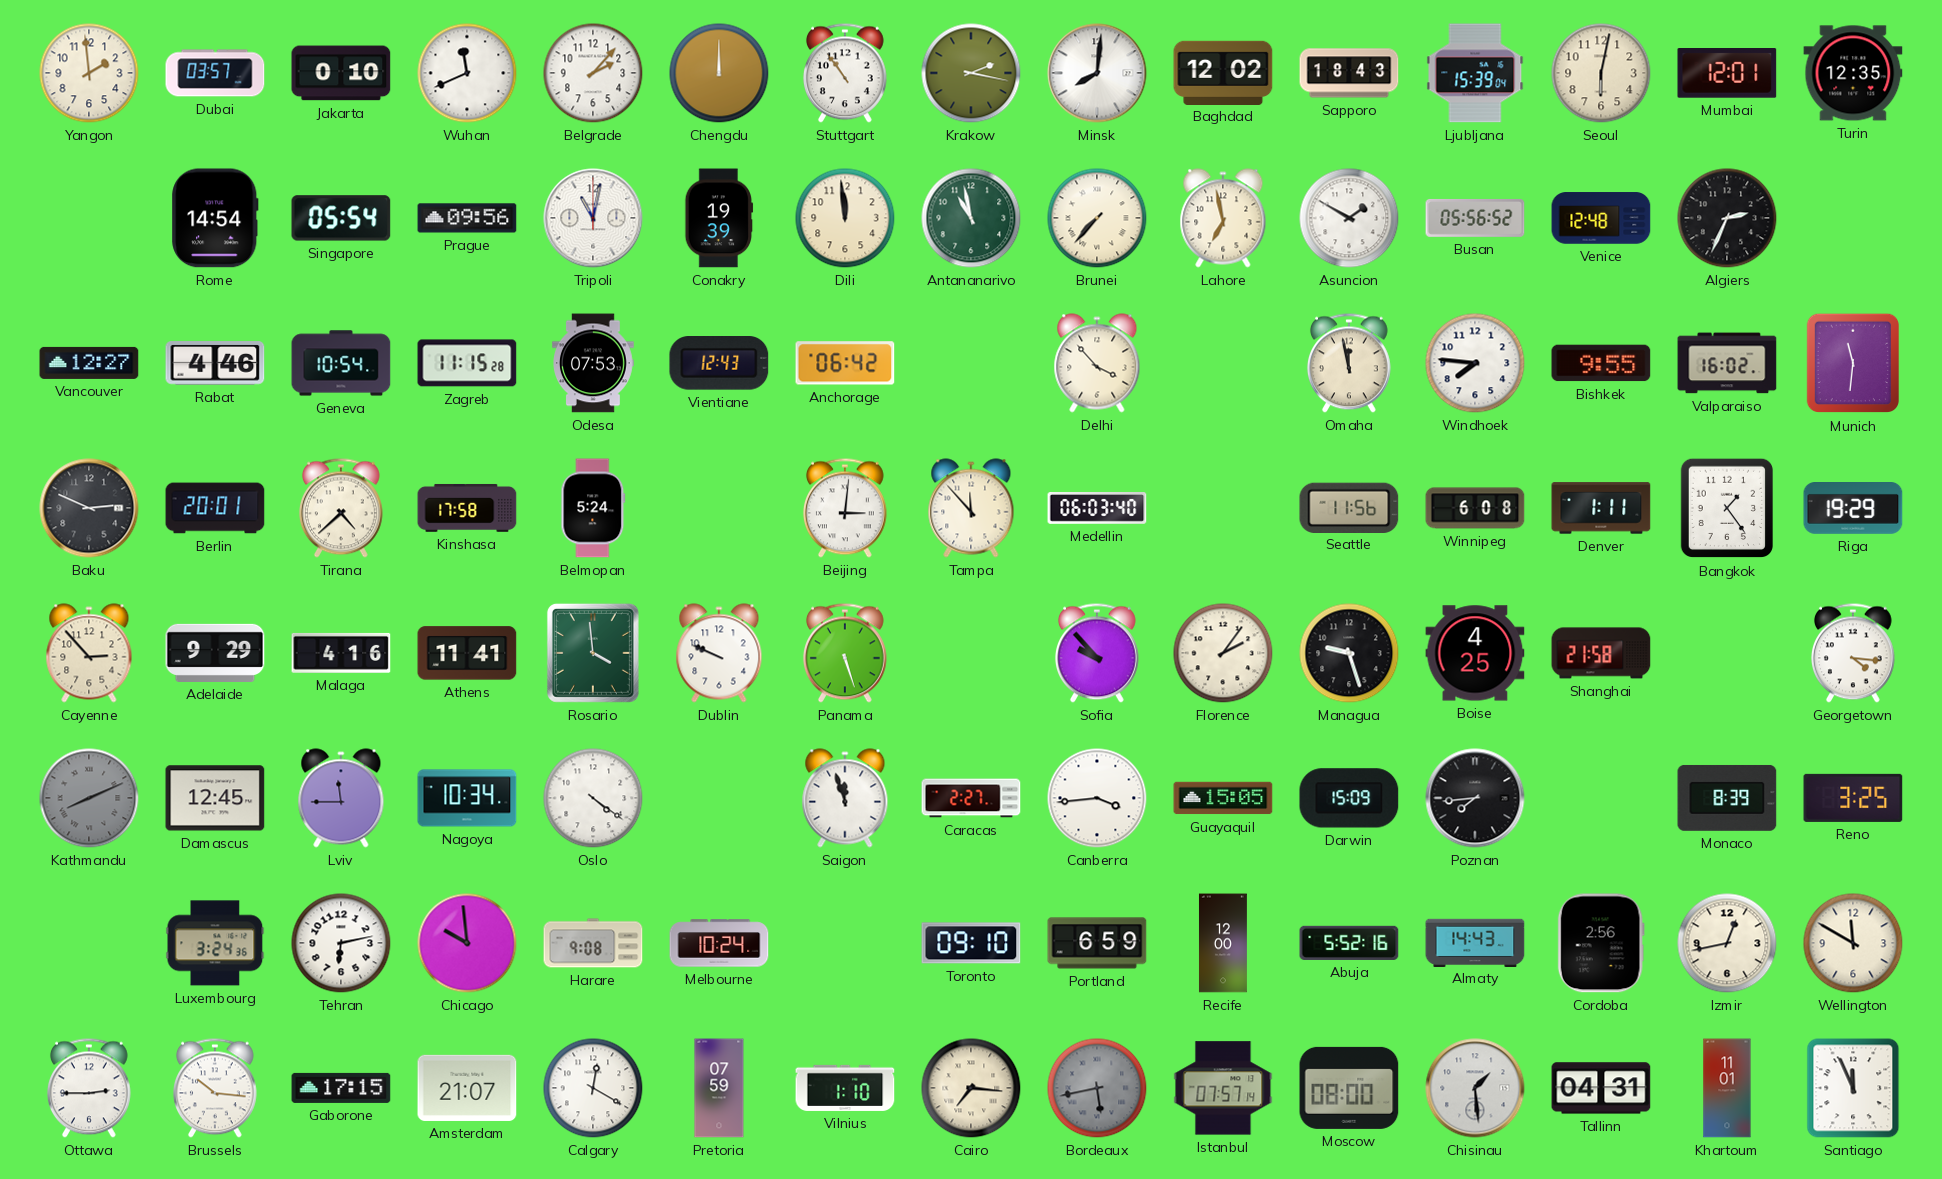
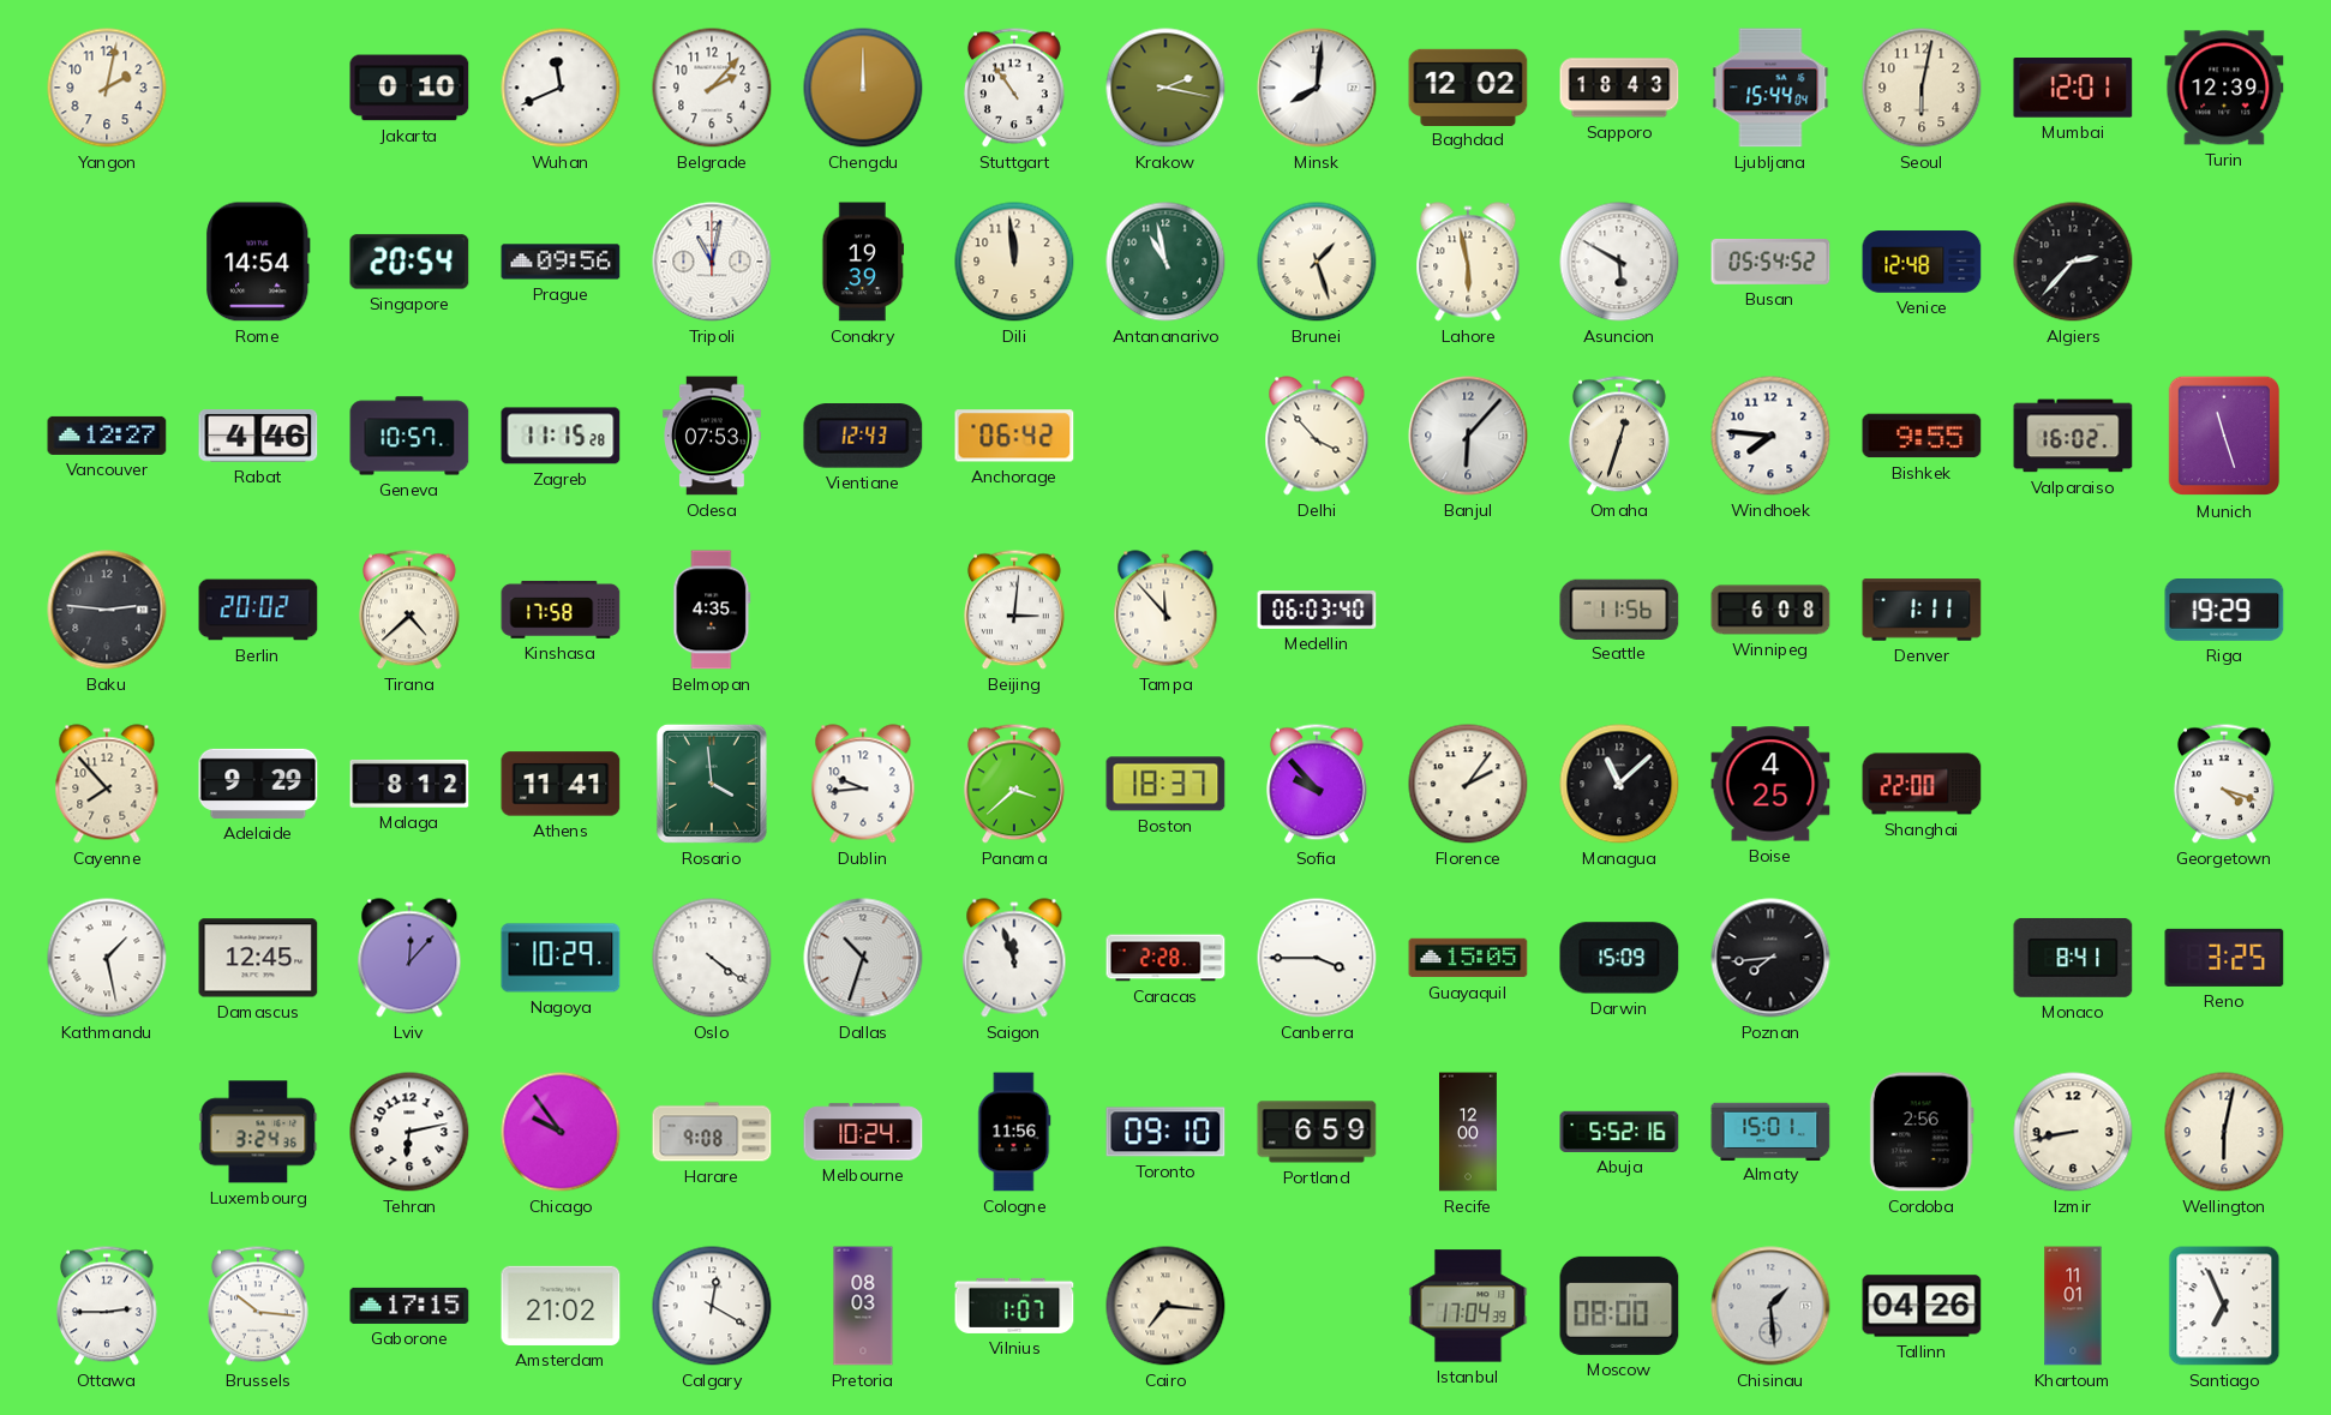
Yangon: 1:59 -> 2:02 (107, 88)
Dubai: 03:57 -> none (215, 73)
Ljubljana: 15:39 -> 15:44 (1770, 88)
Turin: 12:35 -> 12:39 (2224, 88)
Singapore: 05:54 -> 20:54 (409, 262)
Brunei: 7:37 -> 1:27 (1317, 262)
Lahore: 6:58 -> 5:58 (1468, 262)
Asuncion: 1:50 -> 5:50 (1619, 262)
Busan: 05:56 -> 05:54 (1770, 262)
Algiers: 2:34 -> 2:37 (2073, 262)
Geneva: 10:54 -> 10:57 (409, 436)
Banjul: none -> 6:07 (1468, 436)
Omaha: 11:58 -> 12:33 (1619, 436)
Munich: 11:31 -> 11:27 (2223, 436)
Baku: 2:49 -> 2:46 (107, 610)
Berlin: 20:01 -> 20:02 (258, 610)
Belmopan: 5:24 -> 4:35 (712, 610)
Bangkok: 1:24 -> none (1726, 508)
Cayenne: 2:53 -> 7:53 (107, 784)
Malaga: 4:16 -> 8:12 (409, 784)
Dublin: 9:49 -> 9:44 (863, 784)
Panama: 5:27 -> 3:38 (1014, 784)
Boston: none -> 18:37 (1165, 784)
Managua: 9:27 -> 11:08 (1619, 784)
Shanghai: 21:58 -> 22:00 (1922, 784)
Georgetown: 4:16 -> 4:18 (2224, 784)
Kathmandu: 8:11 -> 1:28 (107, 958)
Kathmandu dial: grey -> white (107, 958)
Lviv: 11:45 -> 12:07 (409, 958)
Nagoya: 10:34 -> 10:29 (561, 958)
Dallas: none -> 10:33 (863, 958)
Caracas: 2:27 -> 2:28 (1165, 958)
Canberra: 3:44 -> 3:45 (1317, 958)
Monaco: 8:39 -> 8:41 (2073, 958)
Chicago: 9:59 -> 9:54 (561, 1132)
Cologne: none -> 11:56 (1014, 1132)
Almaty: 14:43 -> 15:01 (1770, 1131)
Izmir: 12:43 -> 8:43 (2073, 1132)
Wellington: 11:50 -> 6:02 (2224, 1132)
Amsterdam: 21:07 -> 21:02 (561, 1306)
Pretoria: 07:59 -> 08:03 (863, 1306)
Vilnius: 1:10 -> 1:07 (1014, 1306)
Bordeaux: 5:43 -> none (1097, 1088)
Istanbul: 07:57 -> 17:04 (1468, 1306)
Tallinn: 04:31 -> 04:26 (1922, 1306)
Santiago: 11:56 -> 6:56 (2224, 1306)
